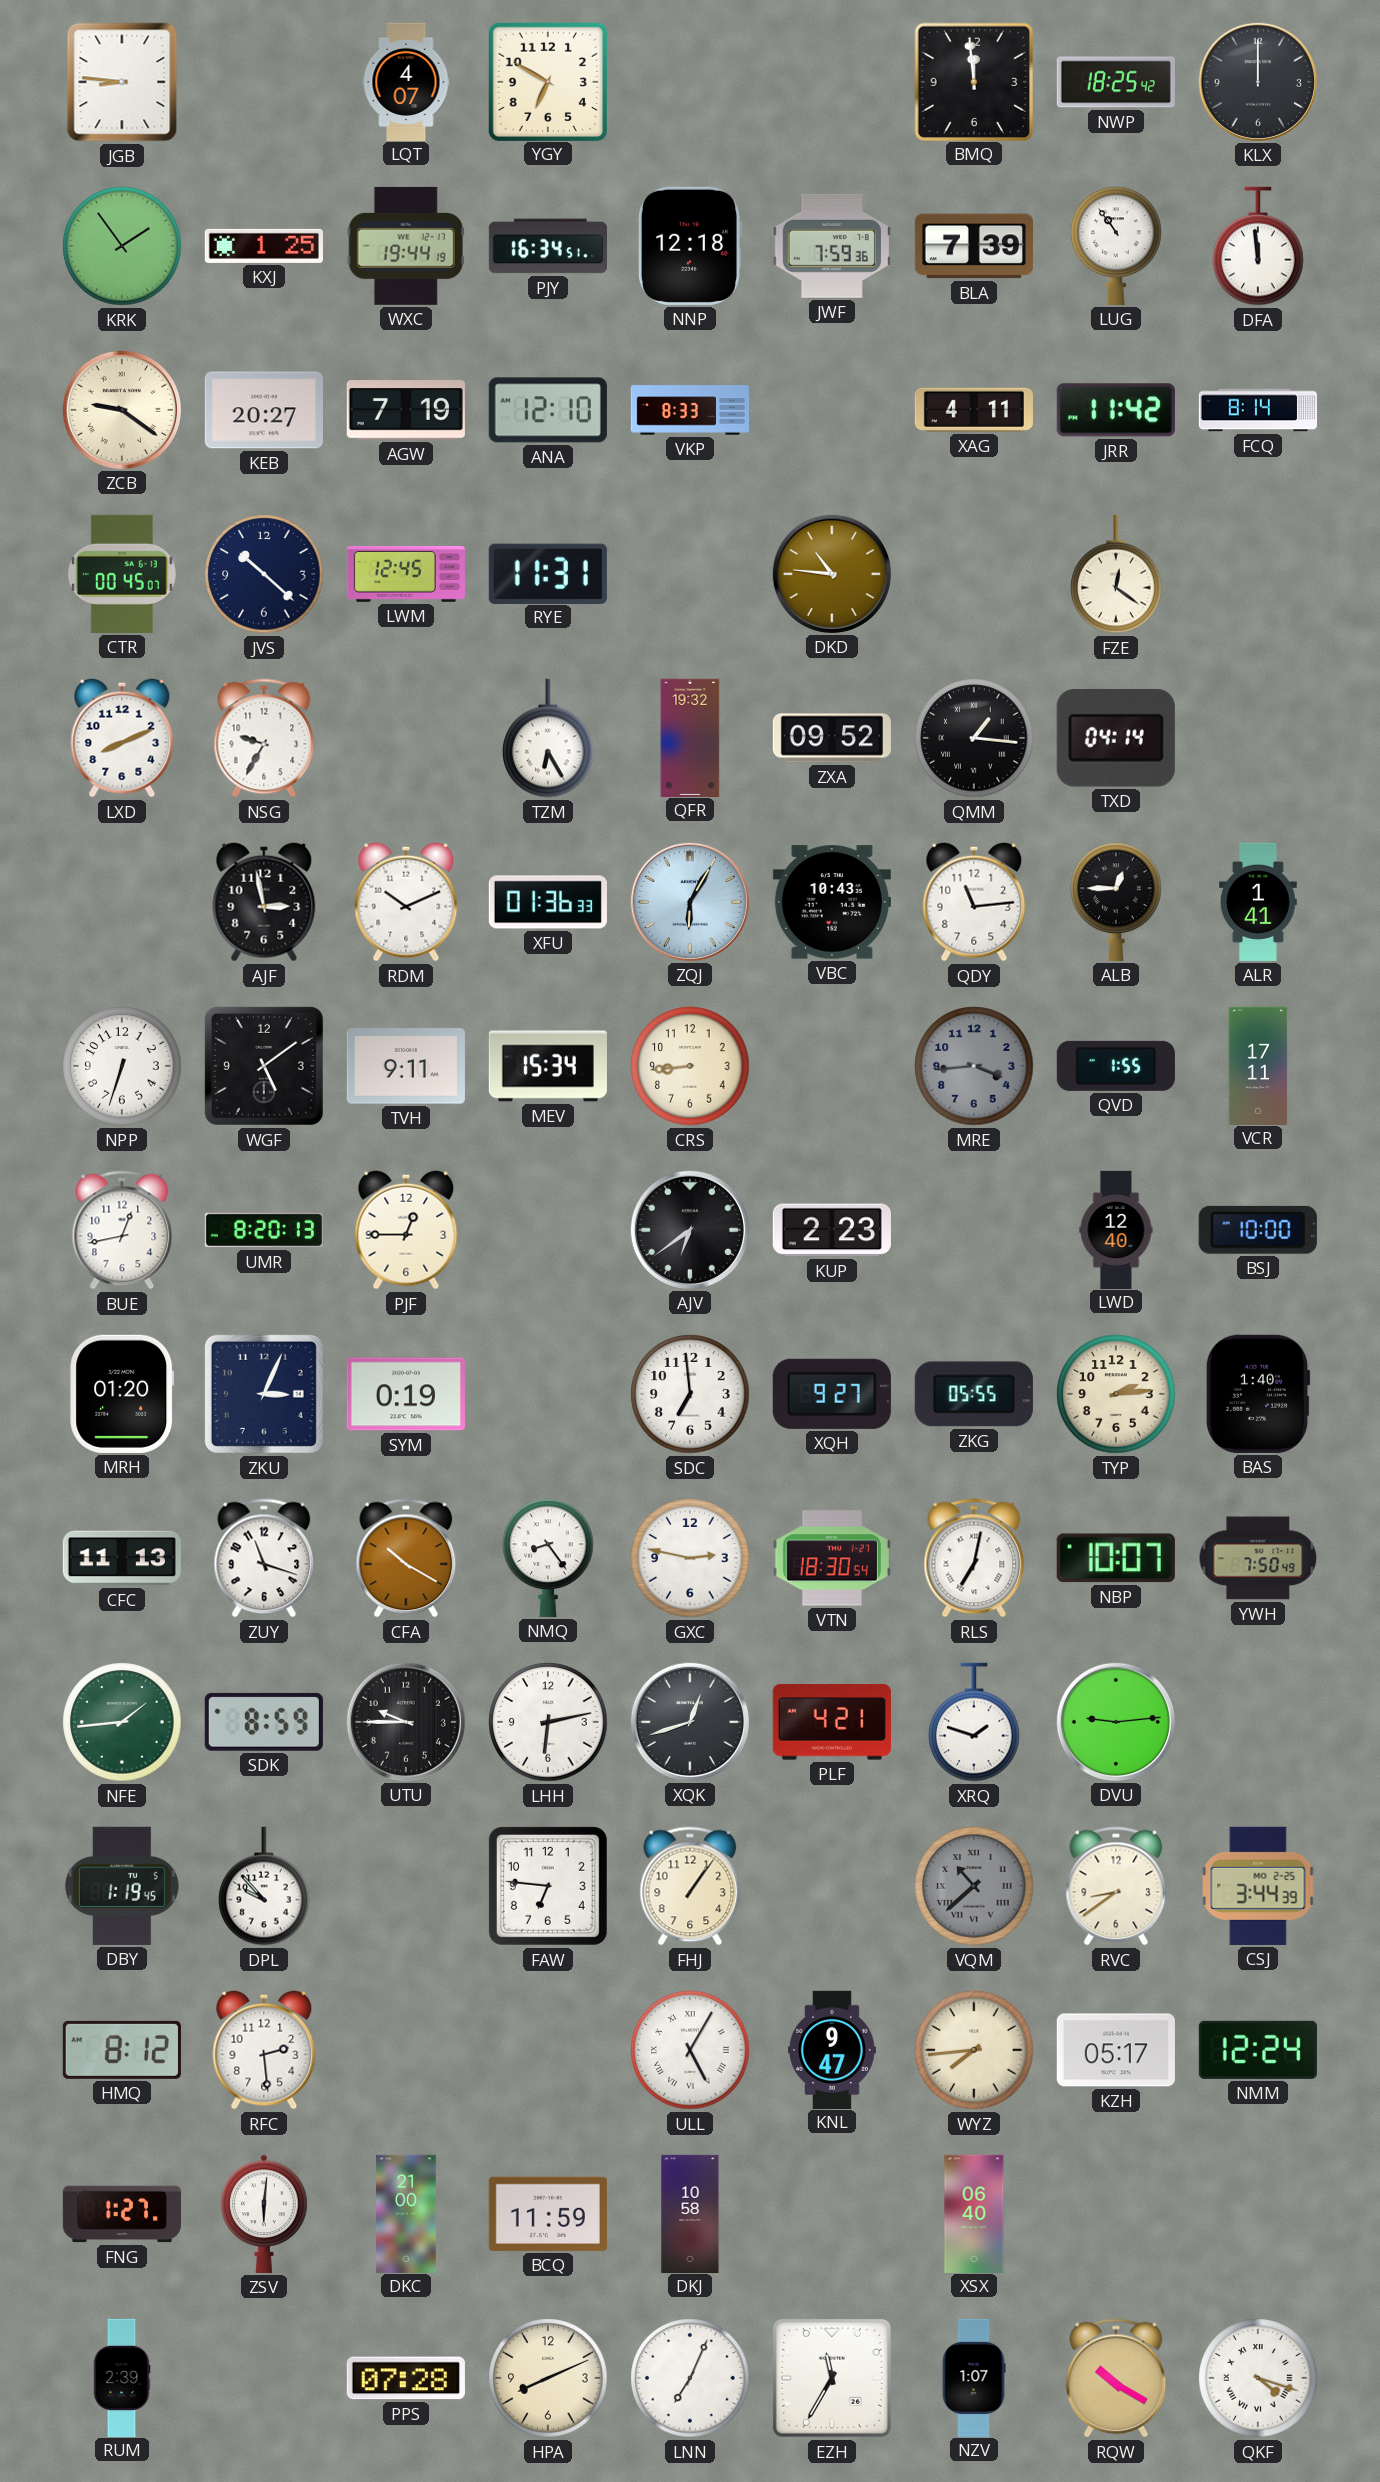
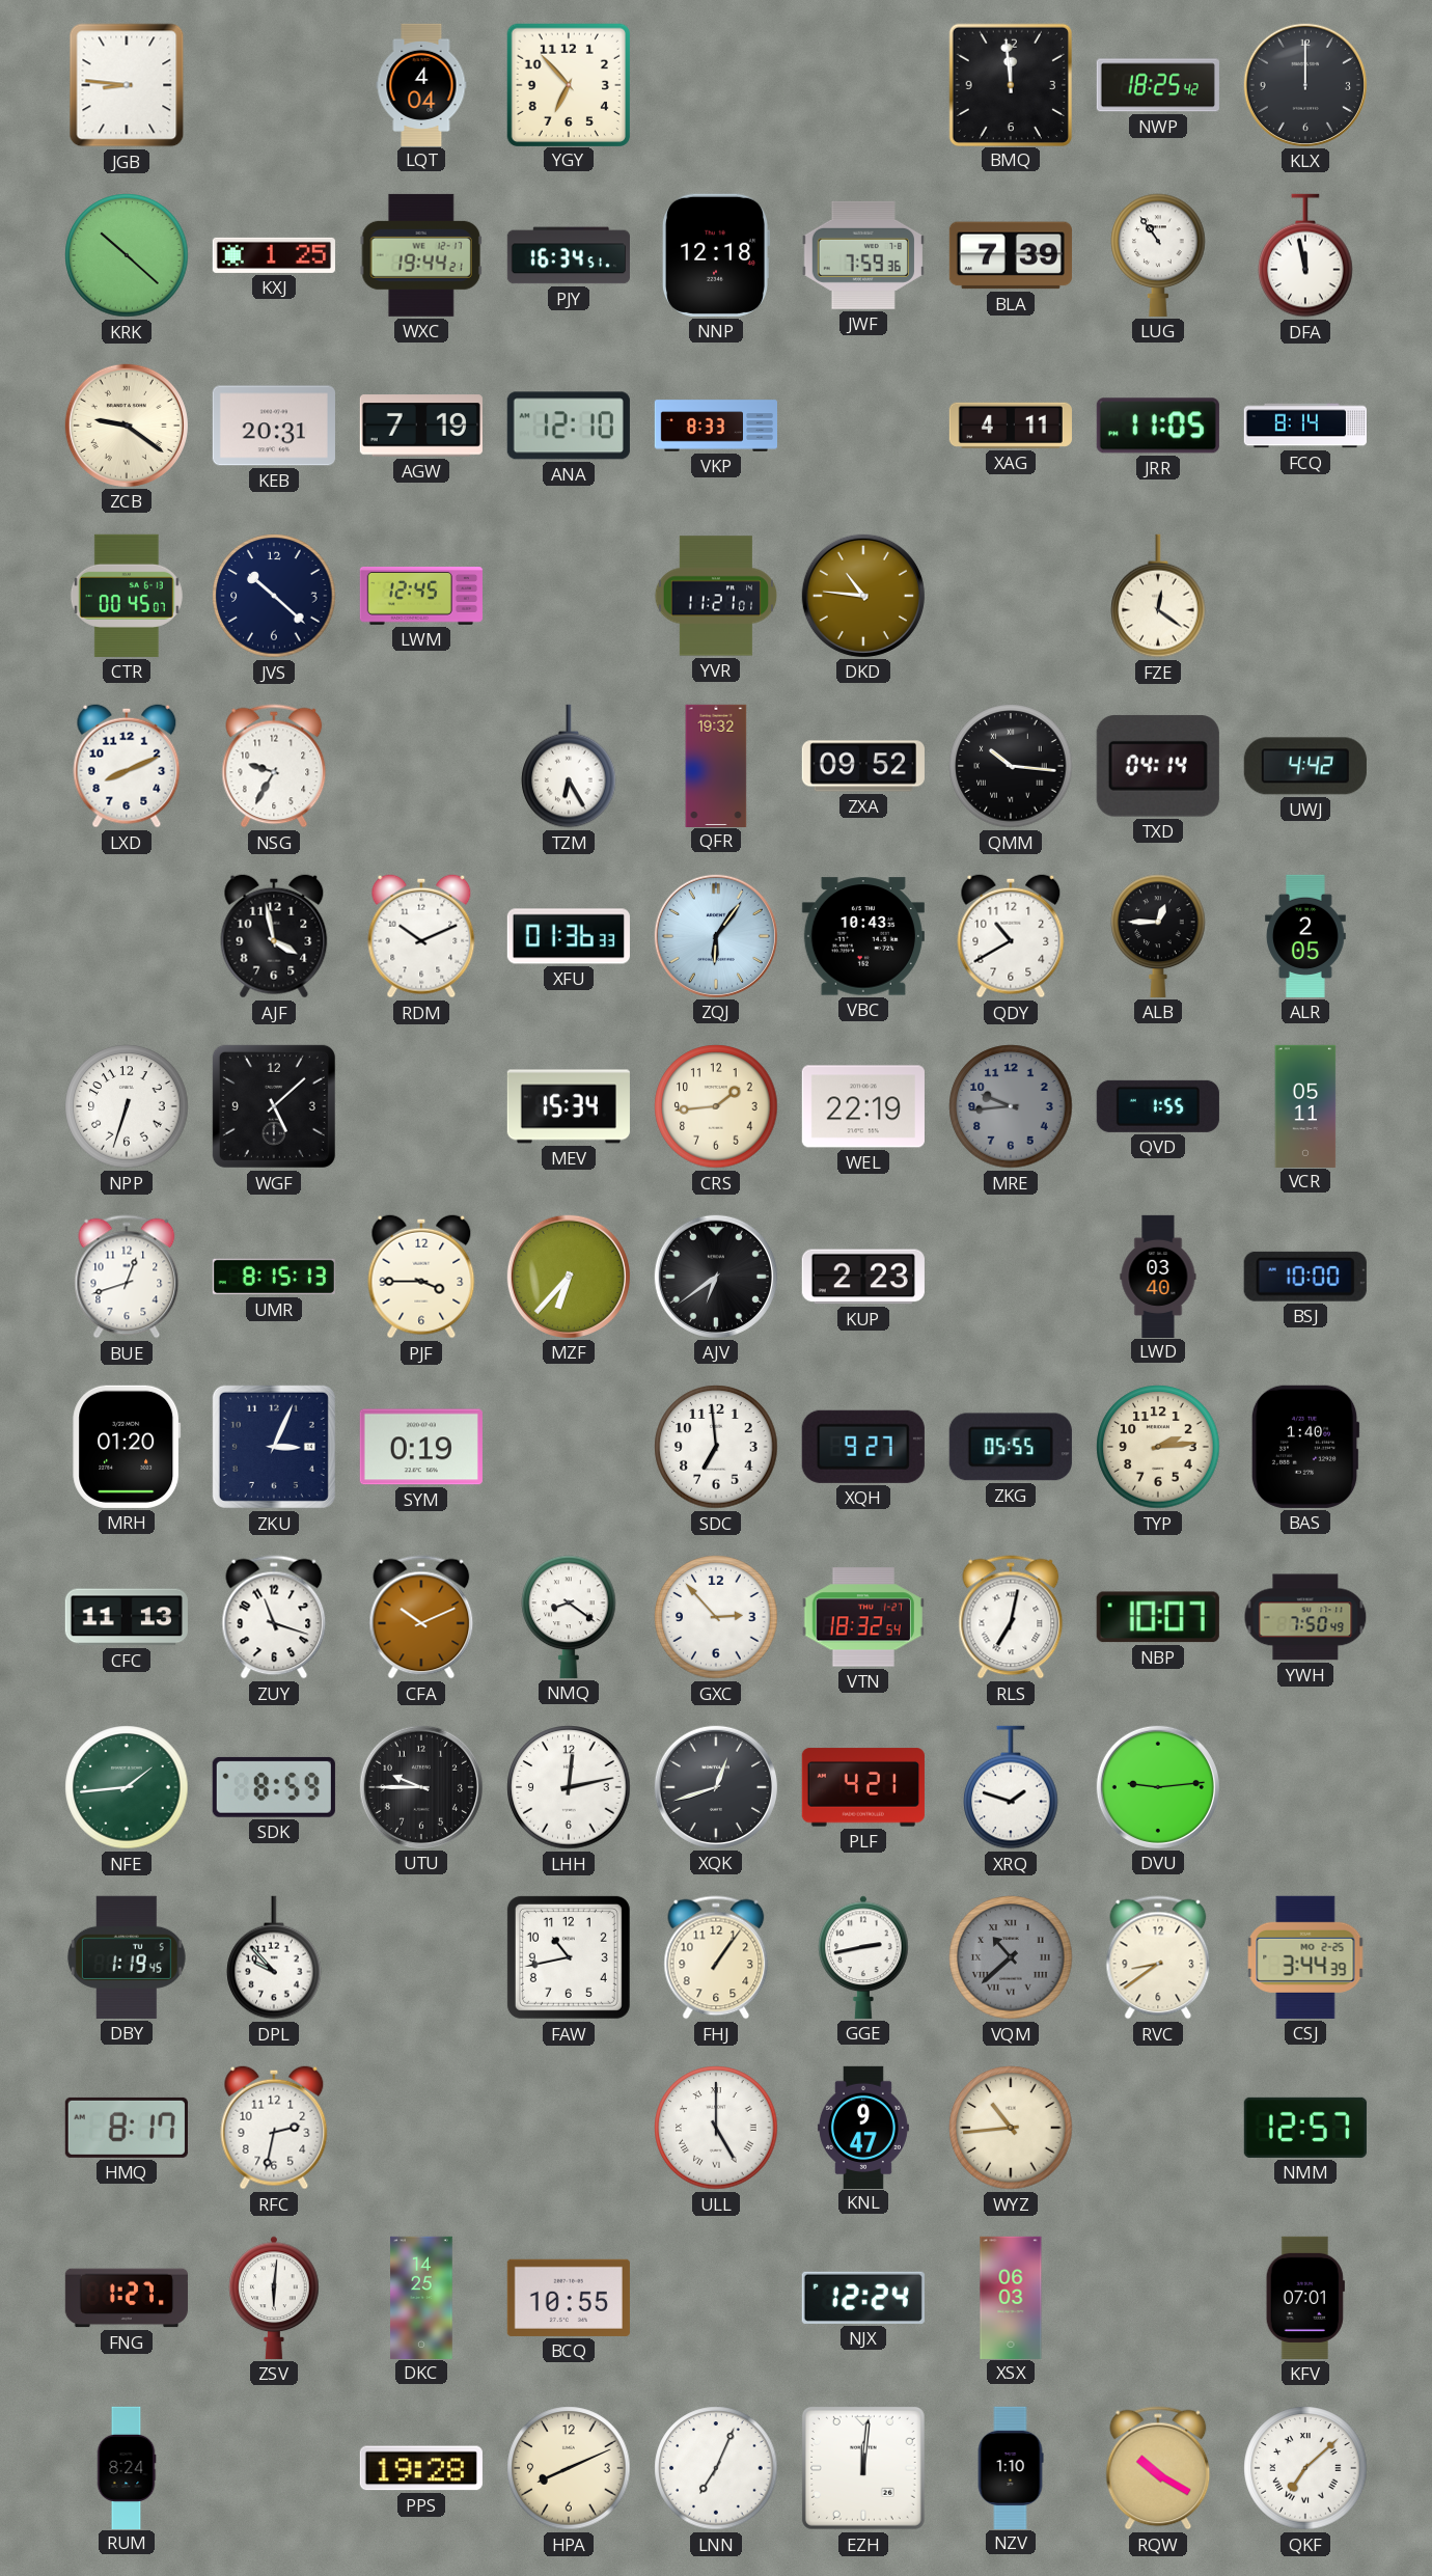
LQT: 4:07 -> 4:04 (421, 84)
YGY: 6:50 -> 6:53 (568, 84)
KRK: 1:54 -> 10:22 (127, 255)
WXC: 19:44:19 -> 19:44:21 (421, 255)
DFA: 11:59 -> 11:58 (1305, 255)
KEB: 20:27 -> 20:31 (274, 426)
JRR: 11:42 -> 11:05 (1158, 426)
RYE: 11:31 -> none (548, 573)
YVR: none -> 11:21 (716, 596)
QMM: 1:16 -> 10:16 (1011, 766)
UWJ: none -> 4:42 (1305, 766)
AJF: 2:58 -> 3:58 (274, 936)
ZQJ: 6:05 -> 6:06 (716, 936)
QDY: 11:14 -> 10:40 (1011, 936)
ALR: 1:41 -> 2:05 (1305, 936)
WGF: 5:09 -> 5:08 (274, 1106)
TVH: 9:11 -> none (406, 1066)
CRS: 8:44 -> 1:44 (716, 1106)
WEL: none -> 22:19 (863, 1106)
MRE: 3:44 -> 9:44 (1011, 1106)
VCR: 17:11 -> 05:11 (1305, 1105)
BUE: 12:43 -> 12:42 (127, 1277)
UMR: 8:20 -> 8:15 (273, 1277)
PJF: 12:45 -> 3:45 (421, 1277)
MZF: none -> 6:37 (569, 1277)
LWD: 12:40 -> 03:40 (1158, 1276)
CFA: 10:20 -> 10:11 (421, 1617)
NMQ: 8:24 -> 8:21 (569, 1617)
GXC: 2:47 -> 2:53 (716, 1617)
VTN: 18:30 -> 18:32 (863, 1617)
LHH: 6:13 -> 12:13 (569, 1787)
FAW: 6:46 -> 10:43 (569, 1957)
GGE: none -> 2:43 (863, 1957)
HMQ: 8:12 -> 8:17 (127, 2128)
RFC: 2:29 -> 2:32 (274, 2128)
ULL: 5:05 -> 5:00 (716, 2128)
WYZ: 7:44 -> 10:44 (1011, 2128)
KZH: 05:17 -> none (1116, 2050)
NMM: 12:24 -> 12:57 (1305, 2128)
DKC: 21:00 -> 14:25 (421, 2297)
BCQ: 11:59 -> 10:55 (569, 2298)
DKJ: 10:58 -> none (690, 2213)
NJX: none -> 12:24 (863, 2298)
XSX: 06:40 -> 06:03 (1011, 2297)
KFV: none -> 07:01 (1305, 2298)
RUM: 2:39 -> 8:24 (127, 2467)
PPS: 07:28 -> 19:28 (421, 2468)
EZH: 11:35 -> 12:01 (863, 2468)
NZV: 1:07 -> 1:10 (1011, 2467)
QKF: 4:18 -> 7:08 (1305, 2468)
